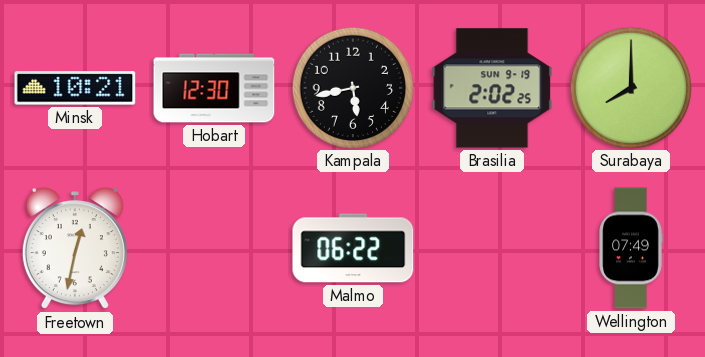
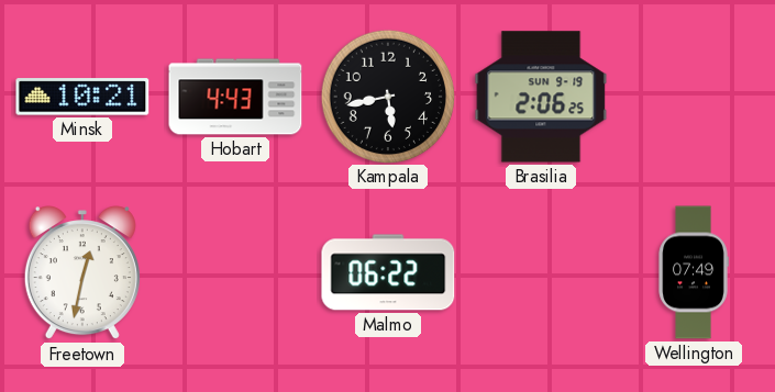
Hobart: 12:30 -> 4:43 (235, 97)
Brasilia: 2:02 -> 2:06 (541, 97)
Surabaya: 8:00 -> none (630, 87)
